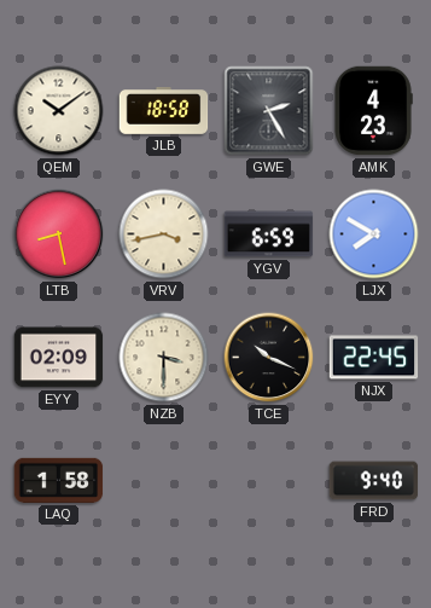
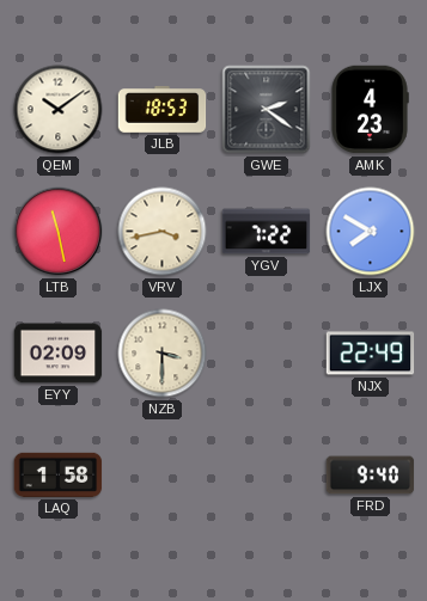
JLB: 18:58 -> 18:53 (163, 110)
GWE: 2:25 -> 2:21 (267, 110)
LTB: 8:28 -> 11:28 (59, 232)
YGV: 6:59 -> 7:22 (267, 232)
TCE: 10:19 -> none (269, 358)
NJX: 22:45 -> 22:49 (371, 354)
